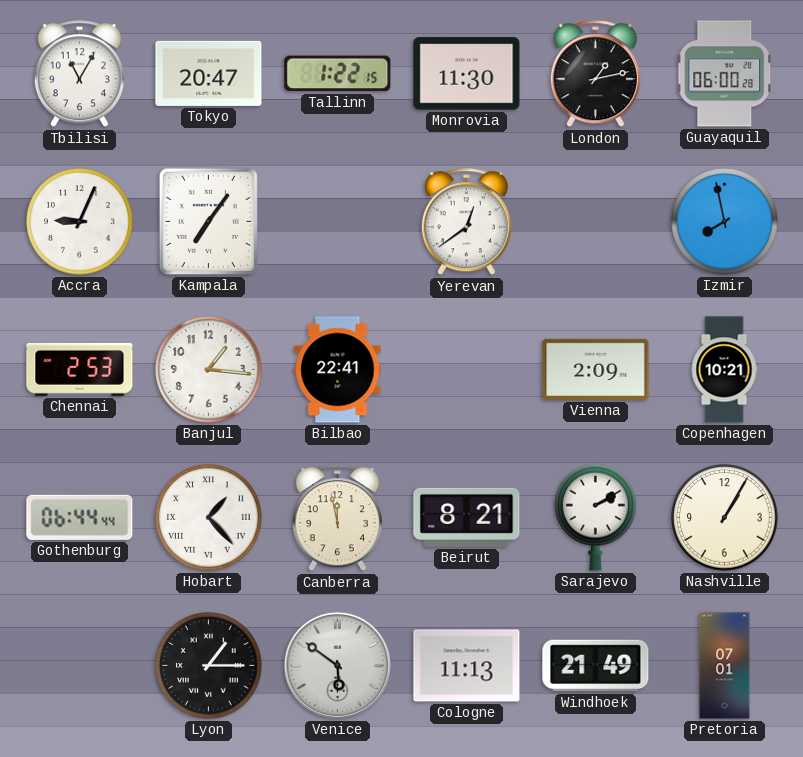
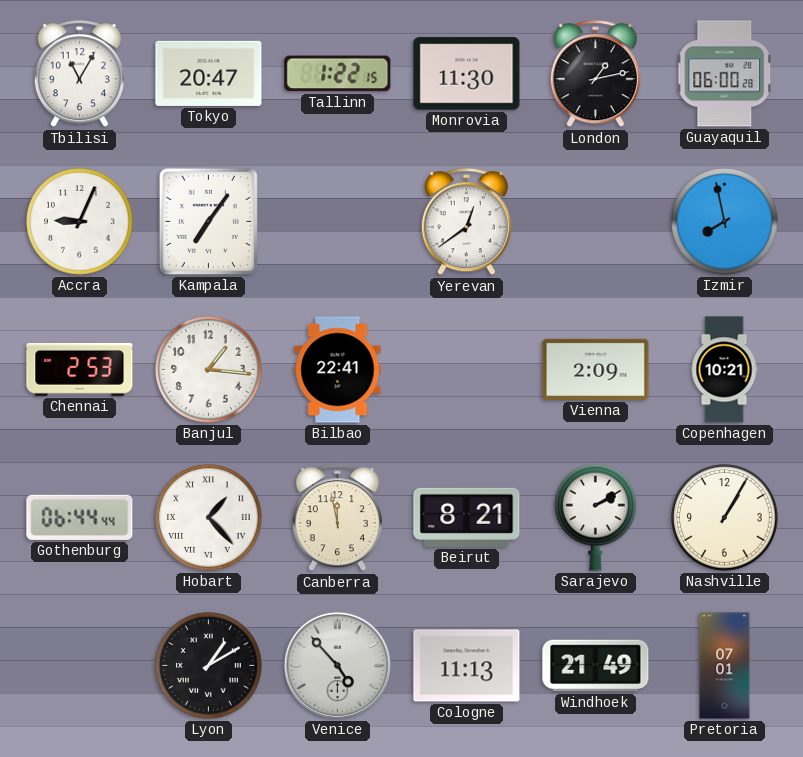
Lyon: 1:15 -> 1:10 (209, 666)
Venice: 5:51 -> 4:53 (337, 665)
